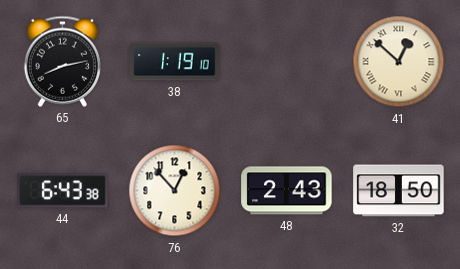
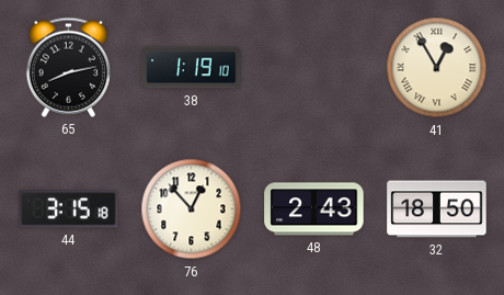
41: 12:52 -> 12:55 (437, 68)
44: 6:43 -> 3:15 (69, 209)
